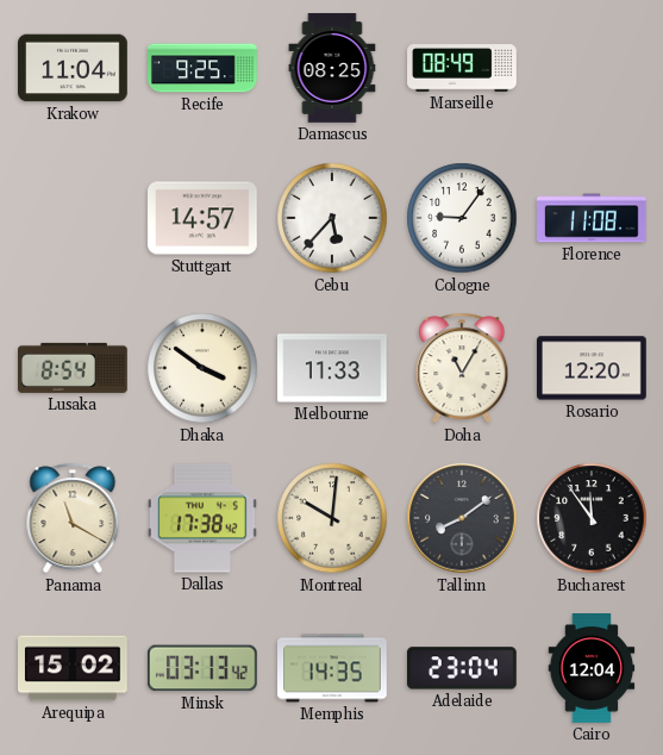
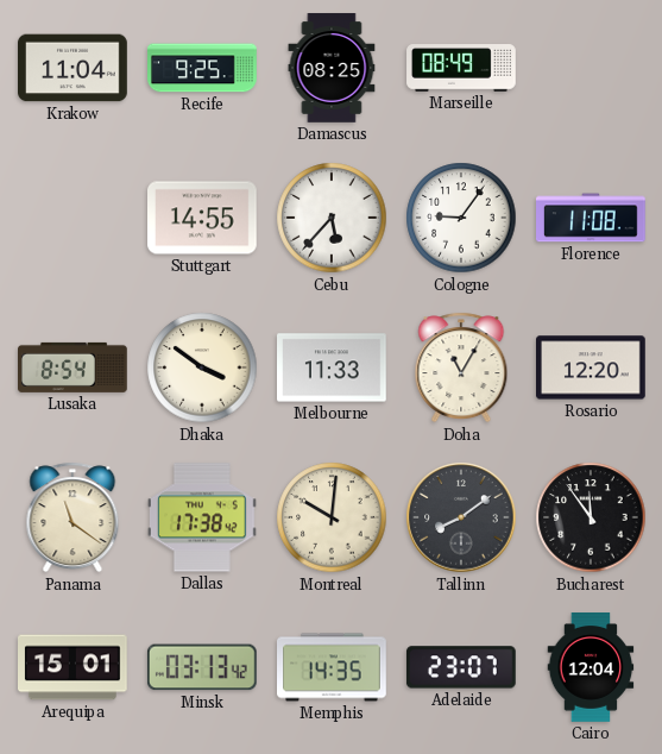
Stuttgart: 14:57 -> 14:55 (203, 218)
Panama: 11:20 -> 11:21 (72, 517)
Arequipa: 15:02 -> 15:01 (74, 667)
Adelaide: 23:04 -> 23:07 (461, 667)
